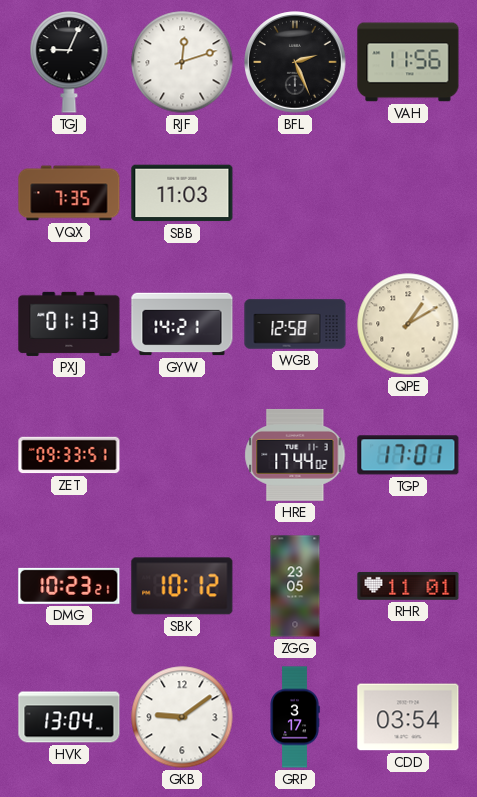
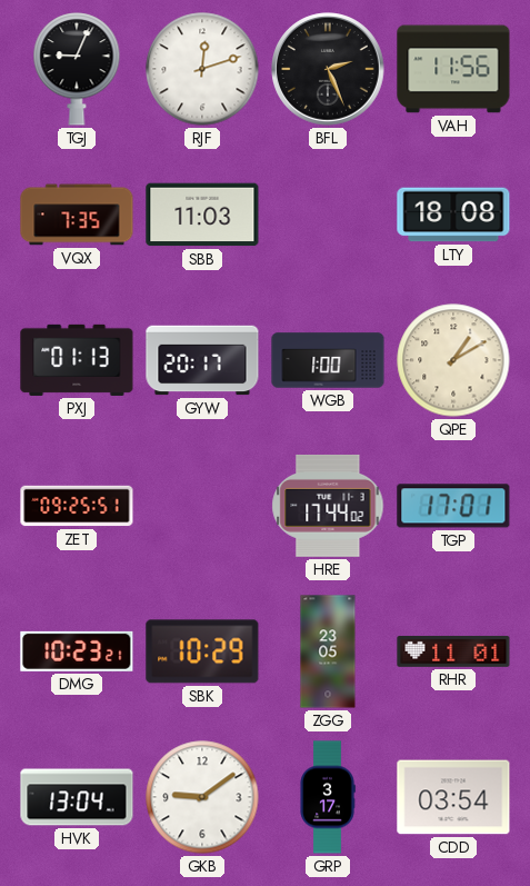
LTY: none -> 18:08 (453, 215)
GYW: 14:21 -> 20:17 (202, 360)
WGB: 12:58 -> 1:00 (328, 360)
ZET: 09:33 -> 09:25 (77, 506)
SBK: 10:12 -> 10:29 (202, 651)
